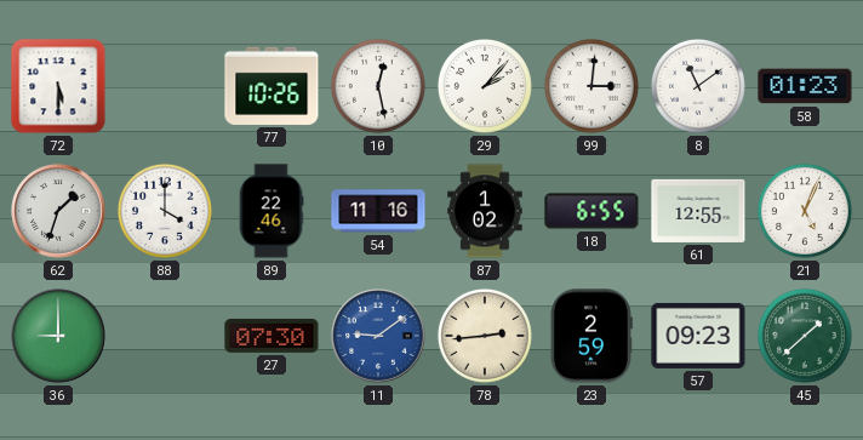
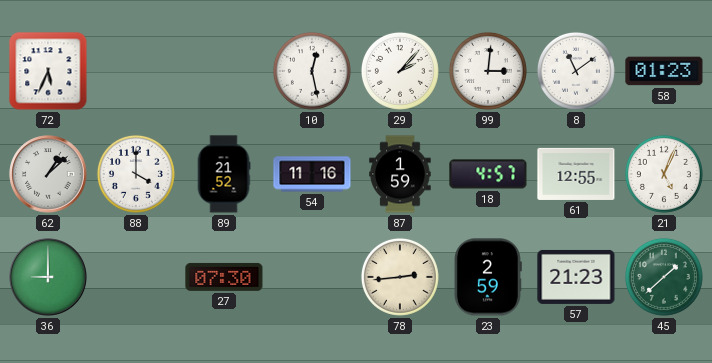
72: 5:30 -> 5:34 (48, 71)
77: 10:26 -> none (272, 86)
62: 1:33 -> 1:08 (48, 174)
89: 22:46 -> 21:52 (224, 174)
87: 1:02 -> 1:59 (400, 174)
18: 6:55 -> 4:57 (488, 174)
11: 9:09 -> none (378, 336)
57: 09:23 -> 21:23 (576, 277)
